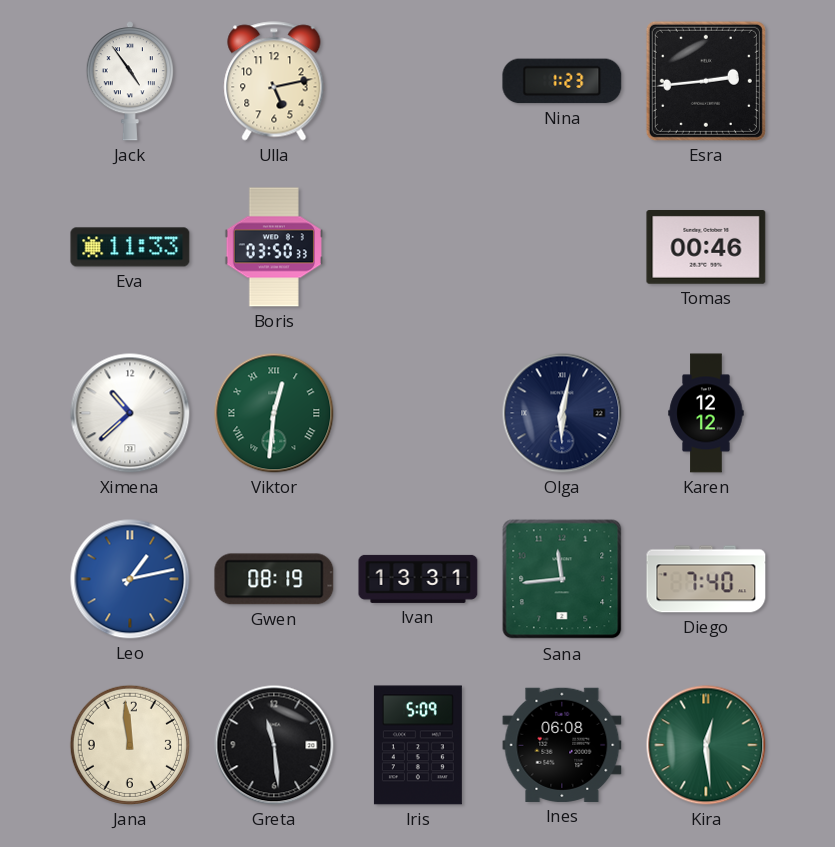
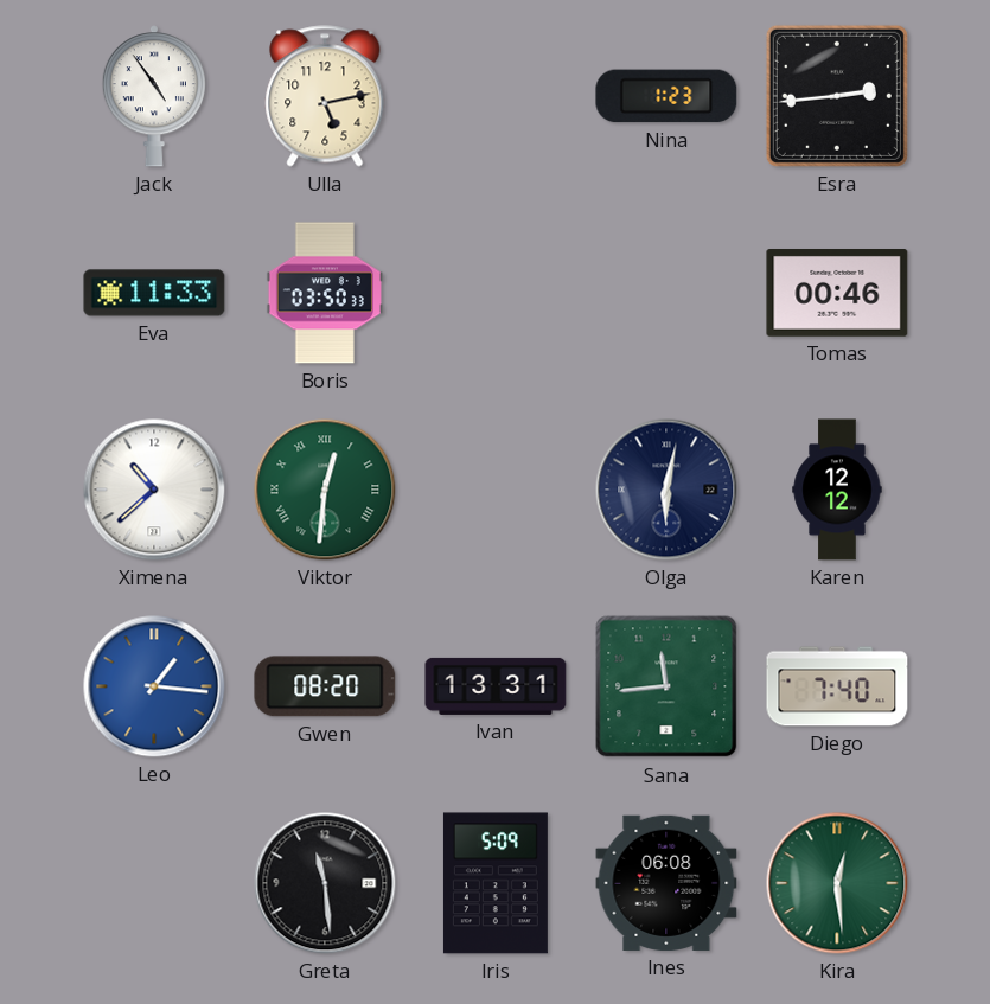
Leo: 1:13 -> 1:16 (154, 686)
Gwen: 08:19 -> 08:20 (325, 686)
Jana: 11:59 -> none (130, 745)
